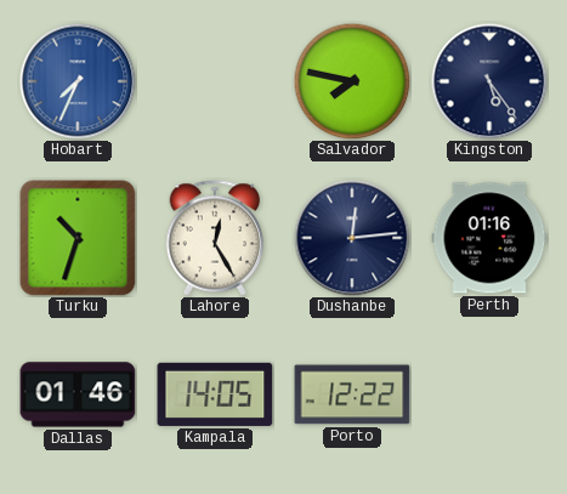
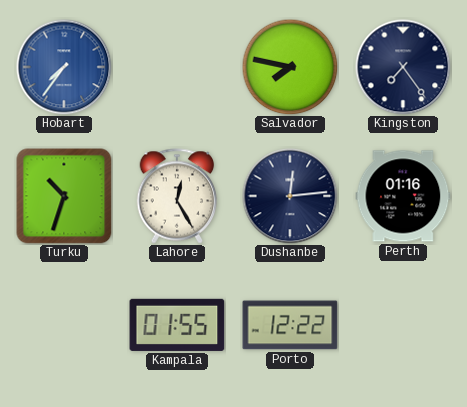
Hobart: 7:34 -> 7:36 (64, 67)
Kingston: 5:24 -> 7:24 (403, 67)
Dallas: 01:46 -> none (78, 394)
Kampala: 14:05 -> 01:55 (177, 325)
